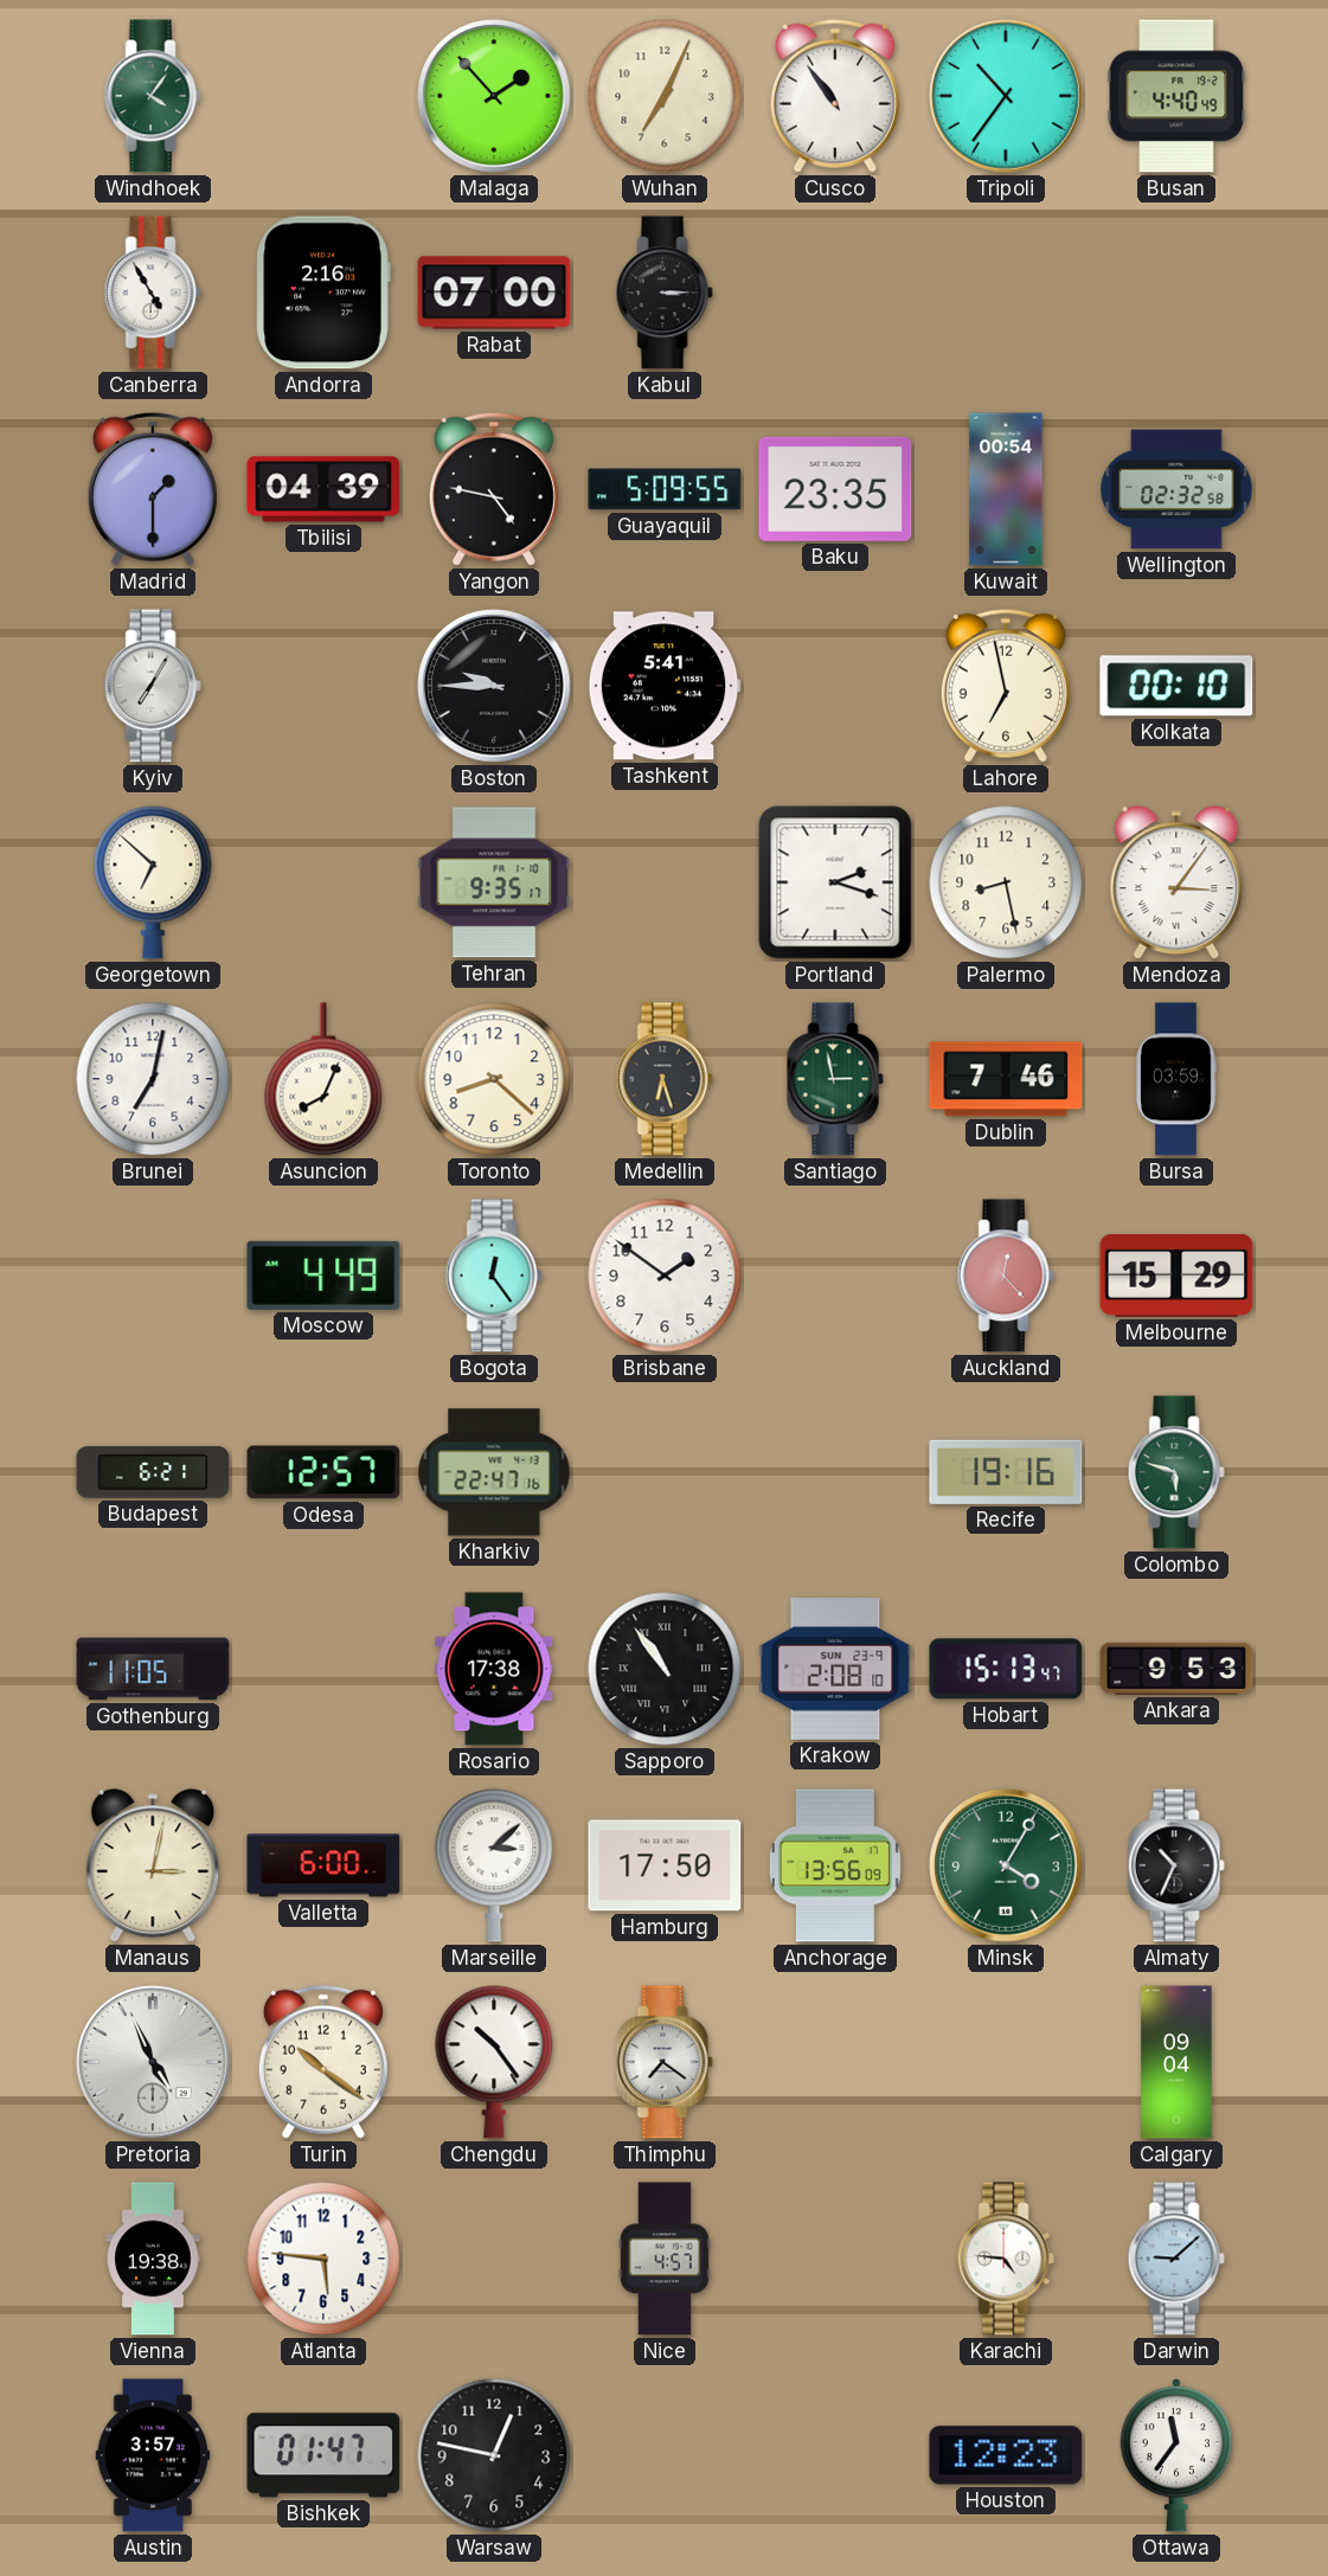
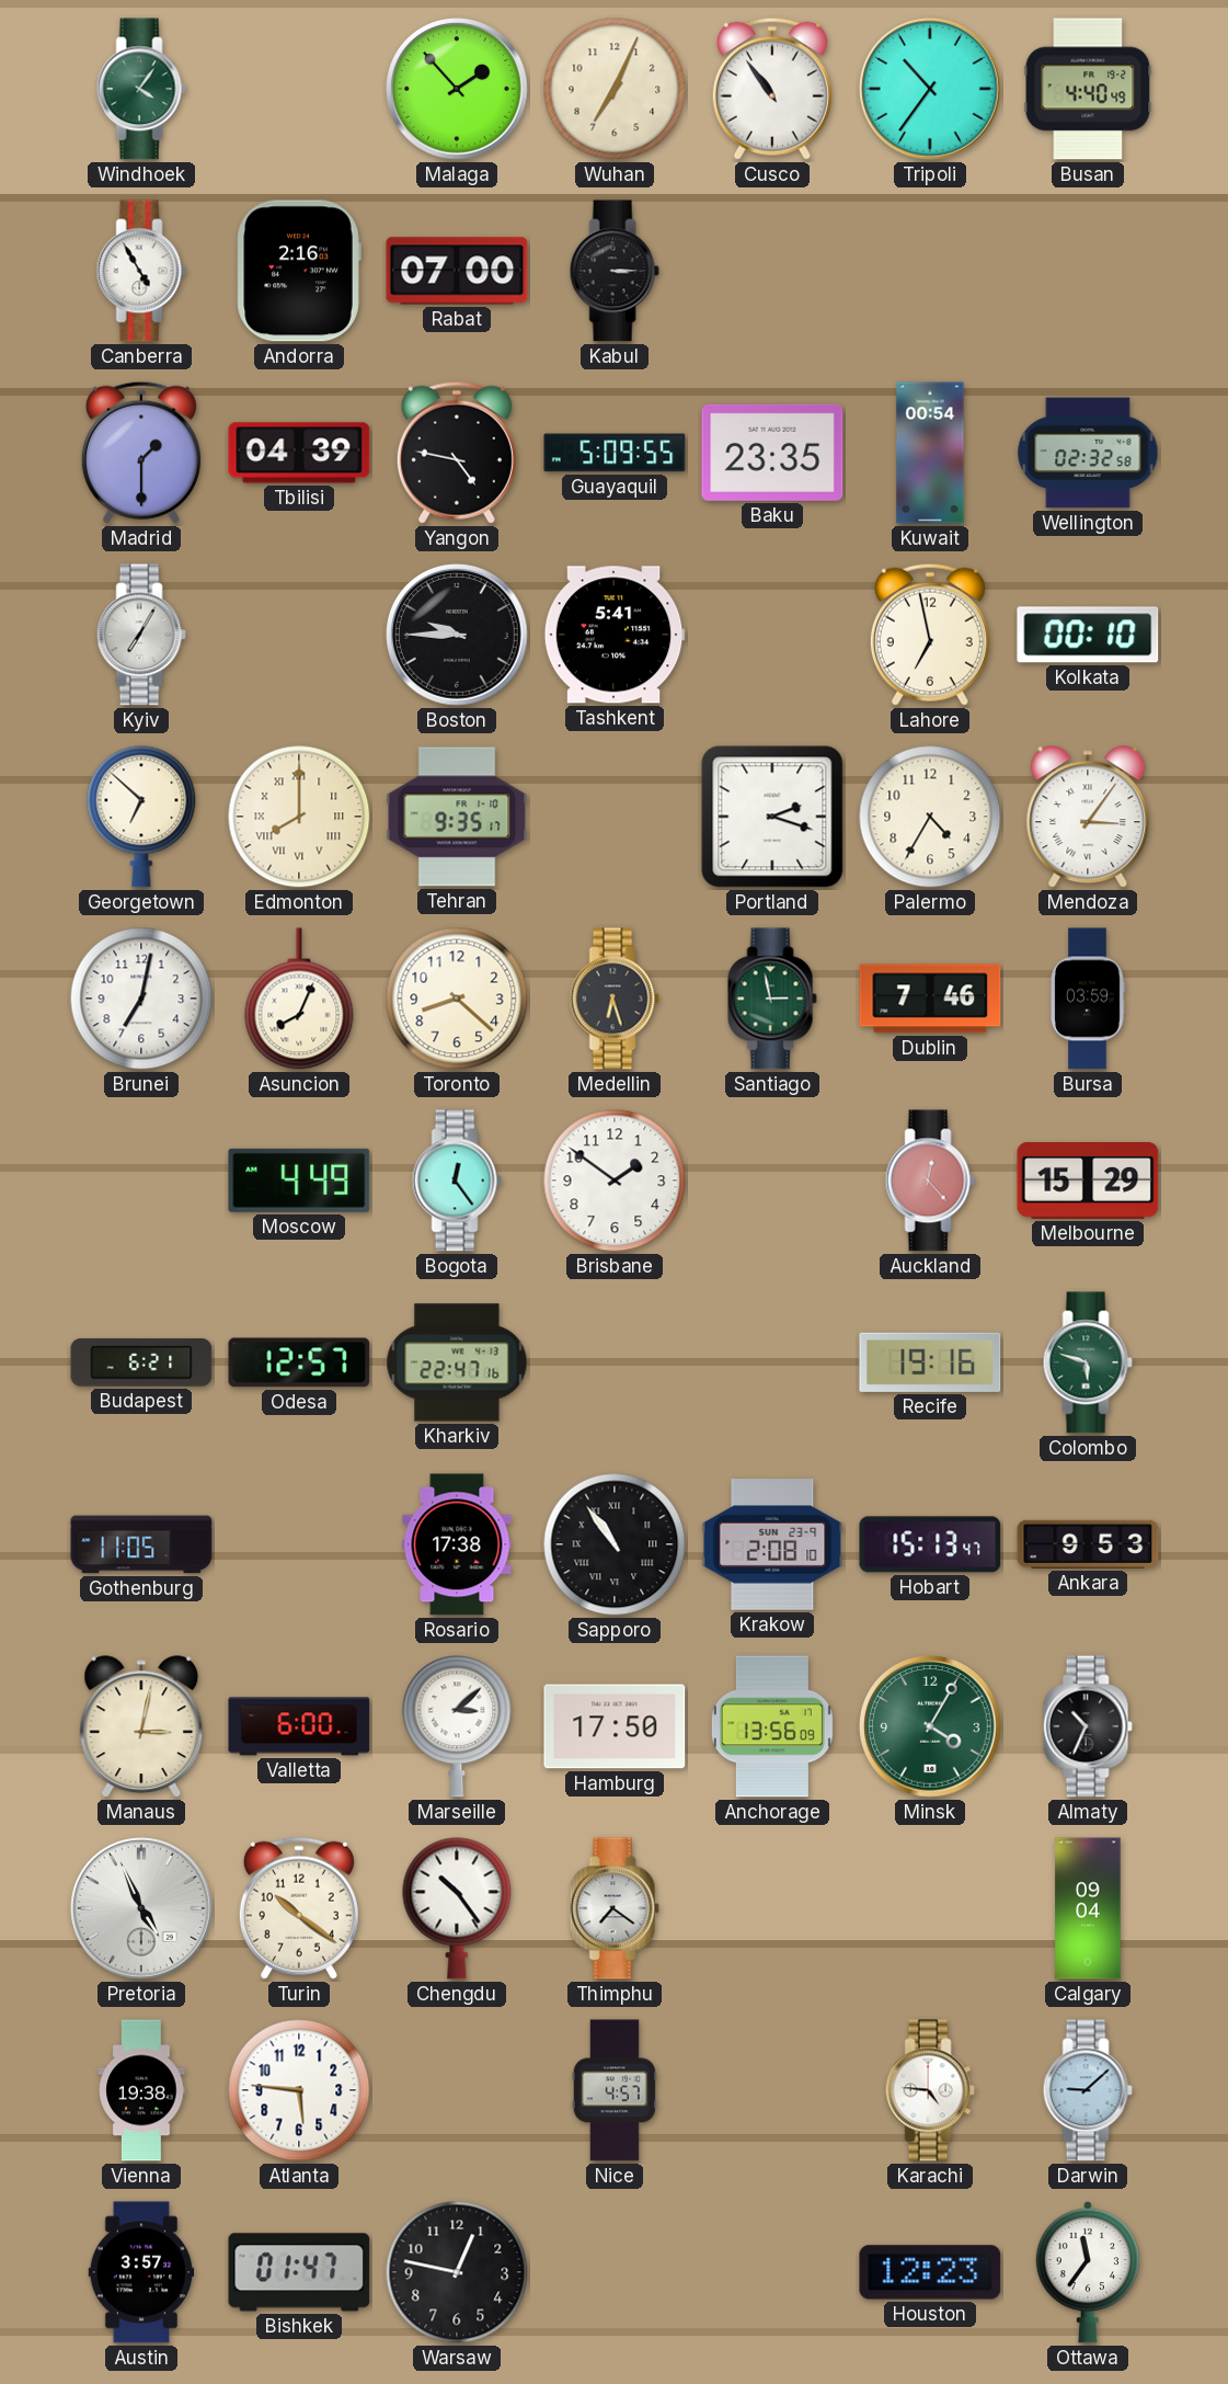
Edmonton: none -> 8:00 (299, 817)
Palermo: 8:28 -> 4:35 (930, 817)
